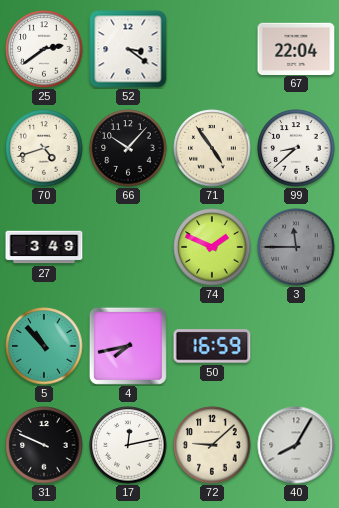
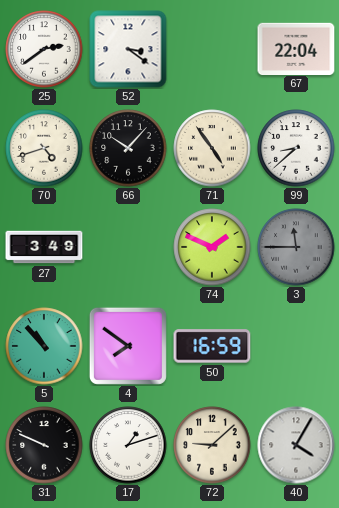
4: 7:43 -> 7:51 (128, 346)
17: 12:13 -> 1:12 (128, 445)
40: 8:05 -> 4:05 (296, 445)
